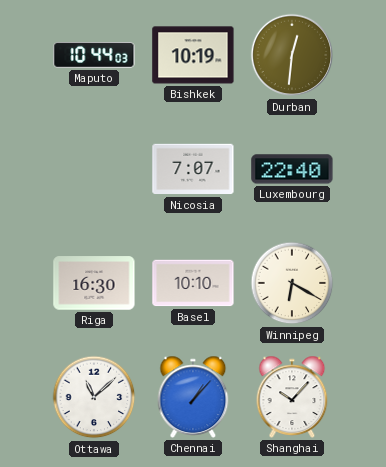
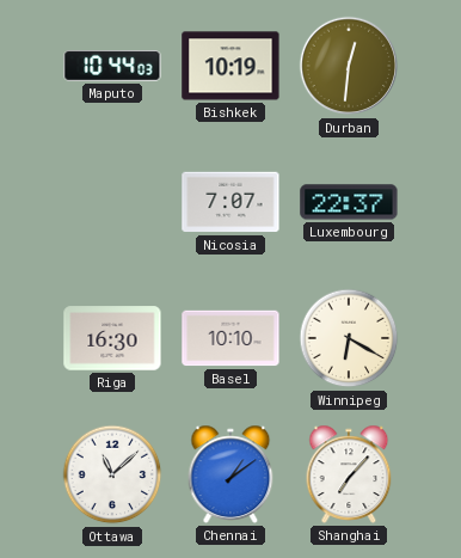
Luxembourg: 22:40 -> 22:37 (349, 202)
Chennai: 1:07 -> 1:09 (230, 474)
Shanghai: 10:07 -> 7:07 (349, 474)
